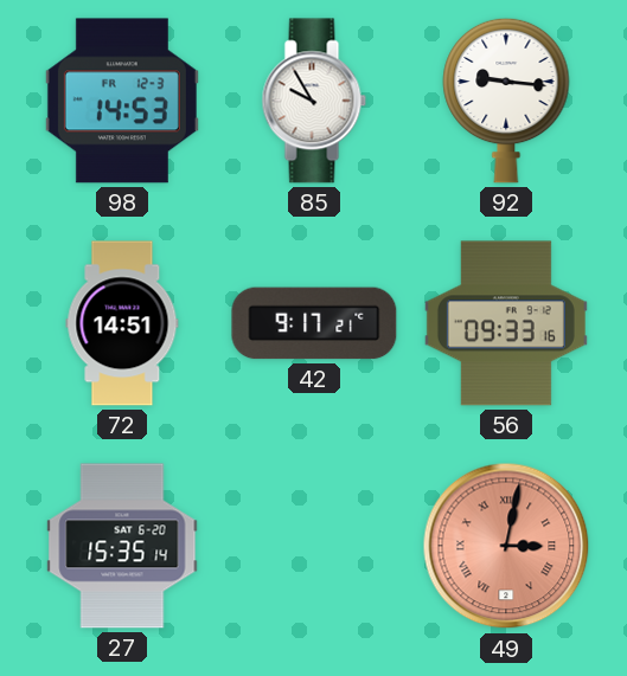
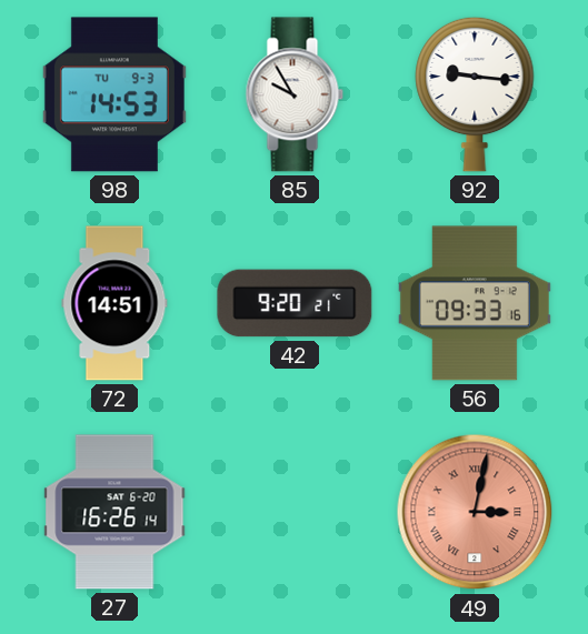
98 date: FR 12-3 -> TU 9-3 (114, 94)
42: 9:17 -> 9:20 (295, 303)
27: 15:35 -> 16:26 (114, 512)
